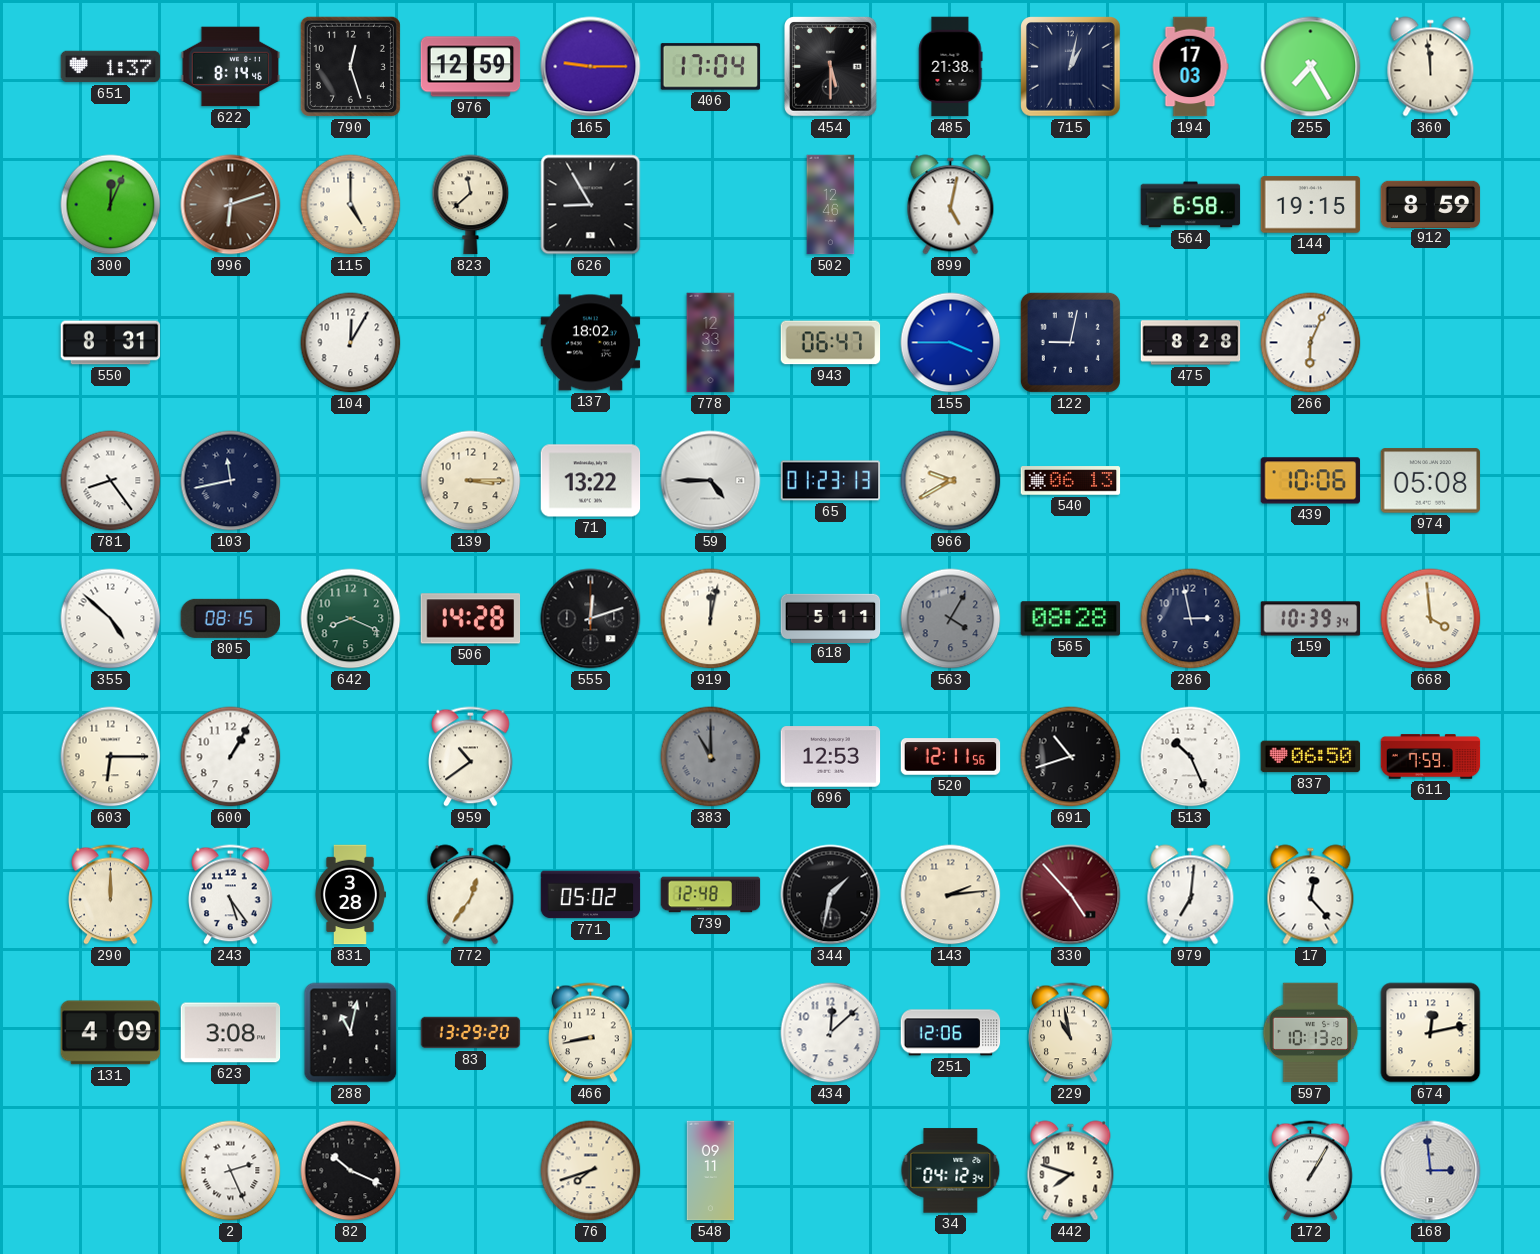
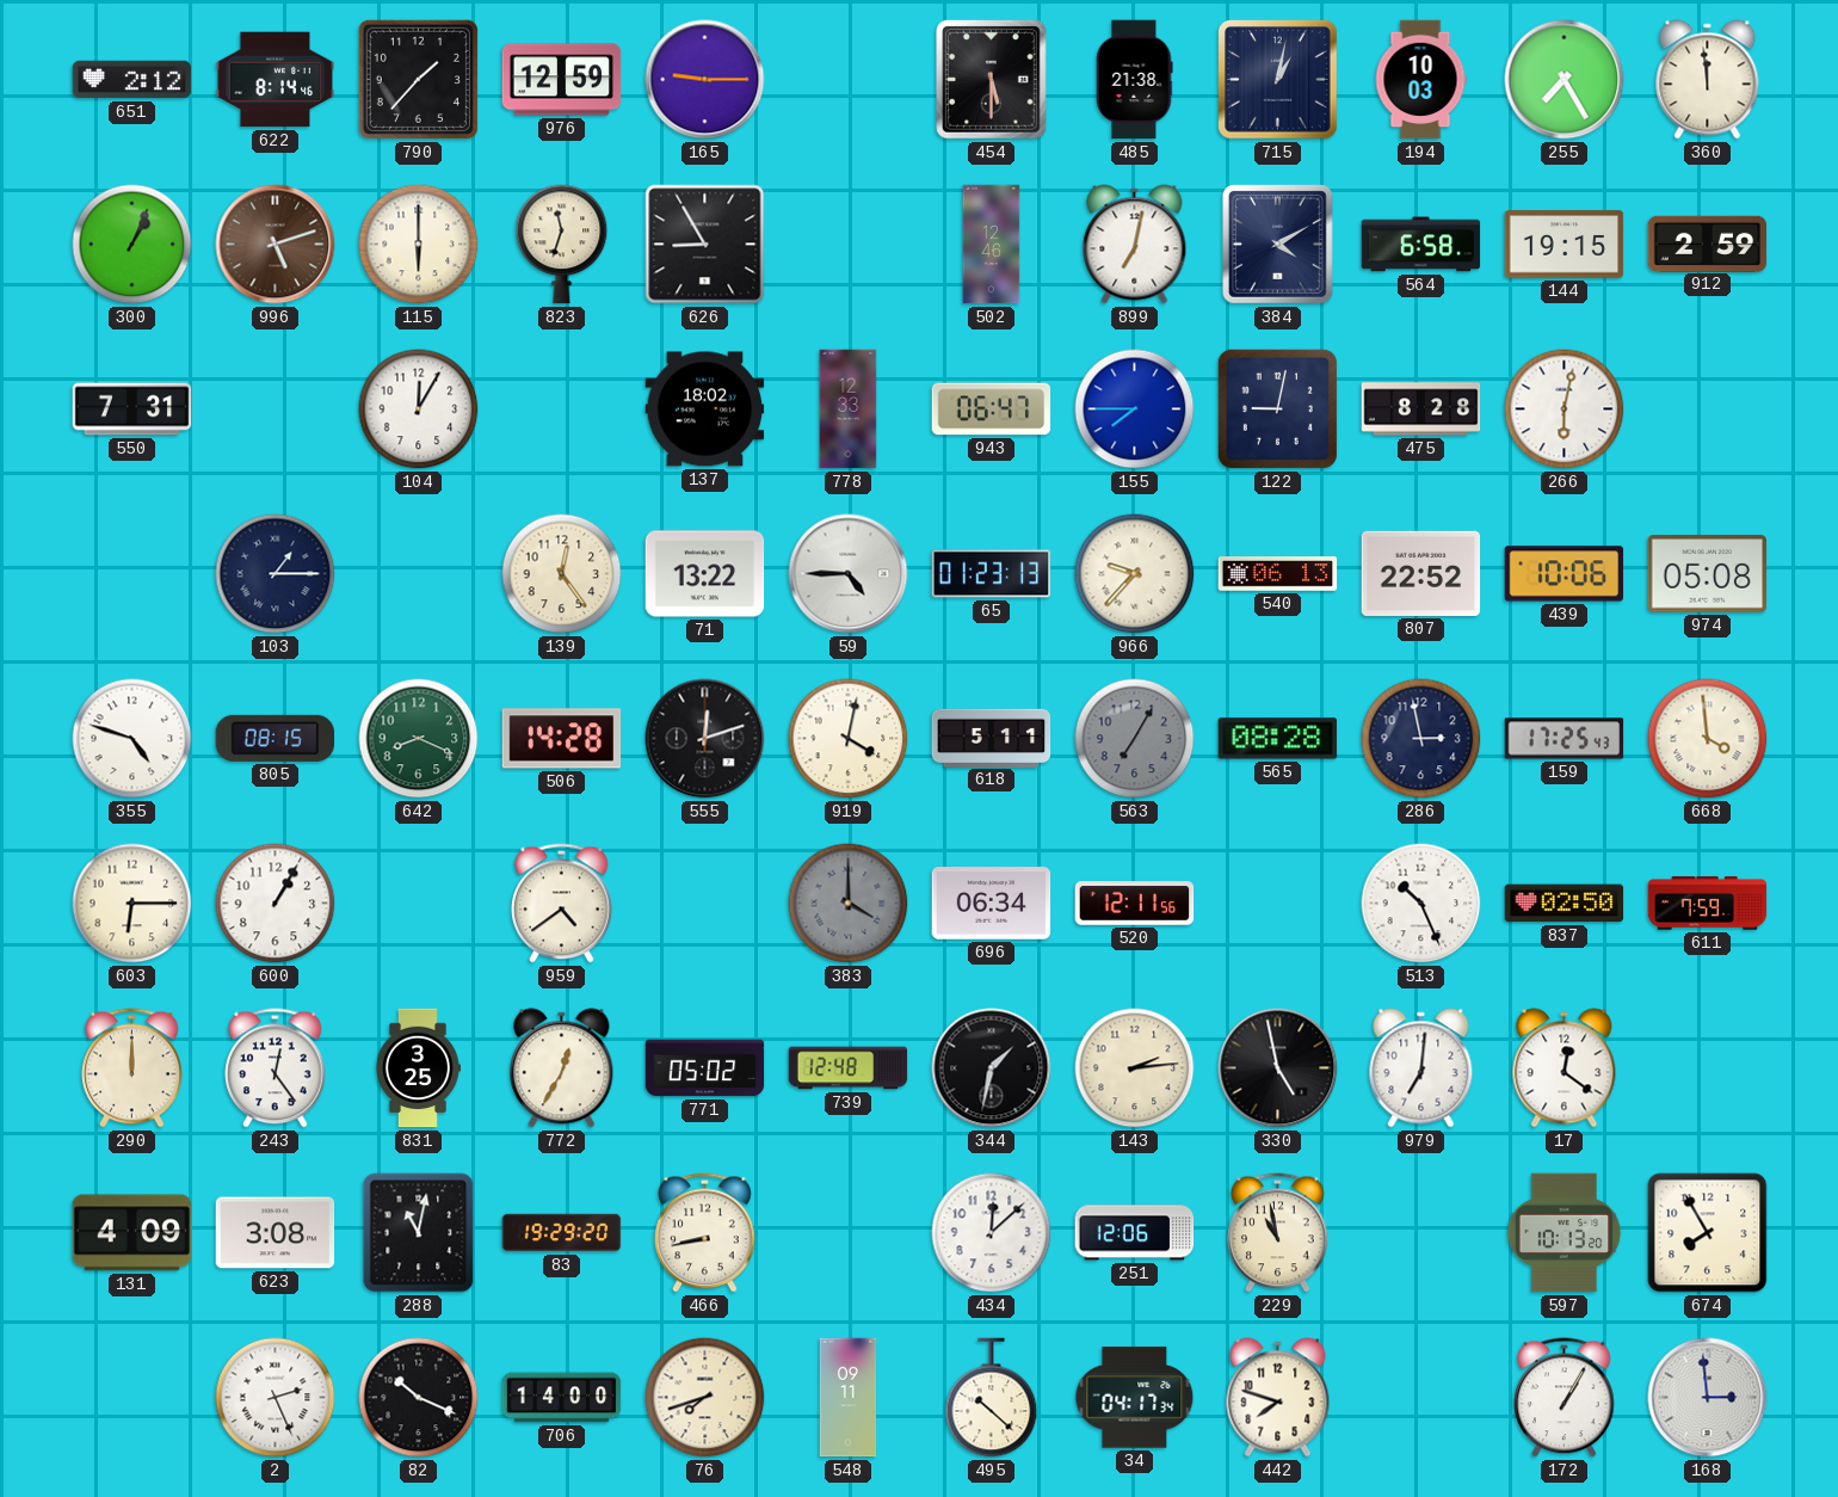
651: 1:37 -> 2:12 (132, 80)
790: 12:27 -> 1:37 (418, 79)
406: 17:04 -> none (711, 67)
194: 17:03 -> 10:03 (1420, 80)
300: 12:04 -> 1:04 (132, 245)
996: 6:12 -> 5:12 (276, 245)
115: 5:00 -> 6:00 (419, 245)
823: 11:38 -> 11:33 (562, 245)
899: 5:02 -> 7:02 (1135, 245)
384: none -> 4:10 (1278, 245)
912: 8:59 -> 2:59 (1708, 244)
550: 8:31 -> 7:31 (132, 409)
155: 3:45 -> 7:45 (1135, 409)
266: 6:04 -> 6:02 (1565, 409)
781: 8:24 -> none (111, 481)
103: 11:43 -> 1:15 (276, 574)
139: 3:15 -> 12:24 (562, 574)
966: 9:40 -> 9:37 (1135, 574)
807: none -> 22:52 (1421, 573)
355: 4:52 -> 4:48 (132, 739)
919: 12:02 -> 4:02 (849, 739)
563: 4:05 -> 7:05 (1135, 739)
159: 10:39 -> 17:25 (1565, 739)
959: 10:39 -> 4:39 (562, 904)
383: 11:00 -> 4:00 (849, 904)
696: 12:53 -> 06:34 (992, 904)
691: 10:42 -> none (1071, 757)
837: 06:50 -> 02:50 (1565, 904)
243: 5:24 -> 12:24 (276, 1068)
831: 3:28 -> 3:25 (418, 1068)
772: 12:36 -> 12:35 (562, 1068)
330: 4:53 -> 4:58 (1278, 1068)
330 dial: burgundy -> black (1278, 1068)
17: 12:23 -> 12:21 (1565, 1068)
83: 13:29 -> 19:29 (562, 1233)
674: 12:13 -> 7:55 (1708, 1233)
706: none -> 14:00 (562, 1398)
495: none -> 10:22 (992, 1398)
34: 04:12 -> 04:17 (1135, 1398)
